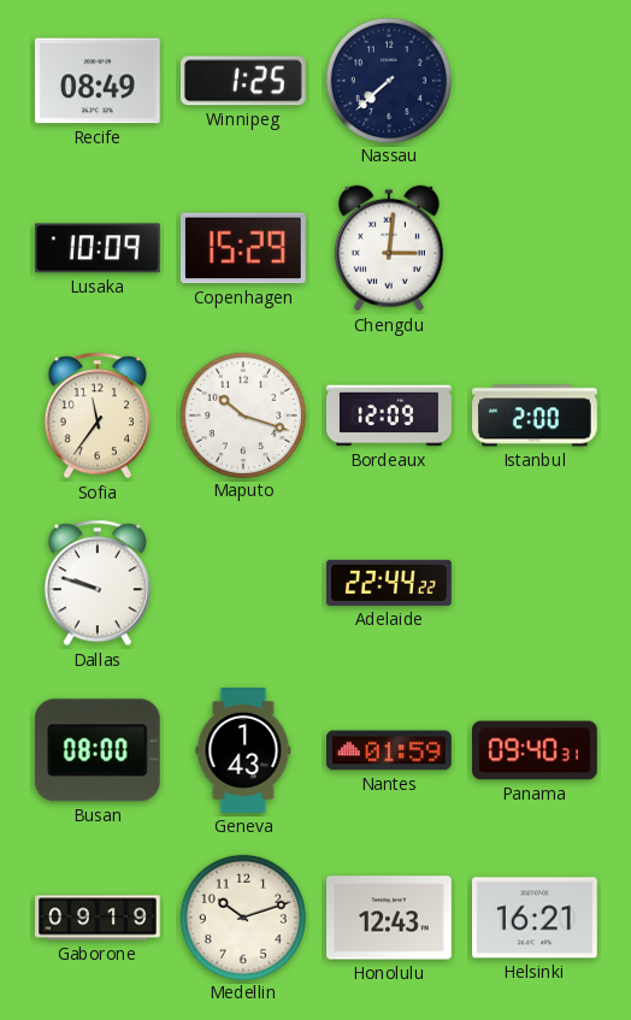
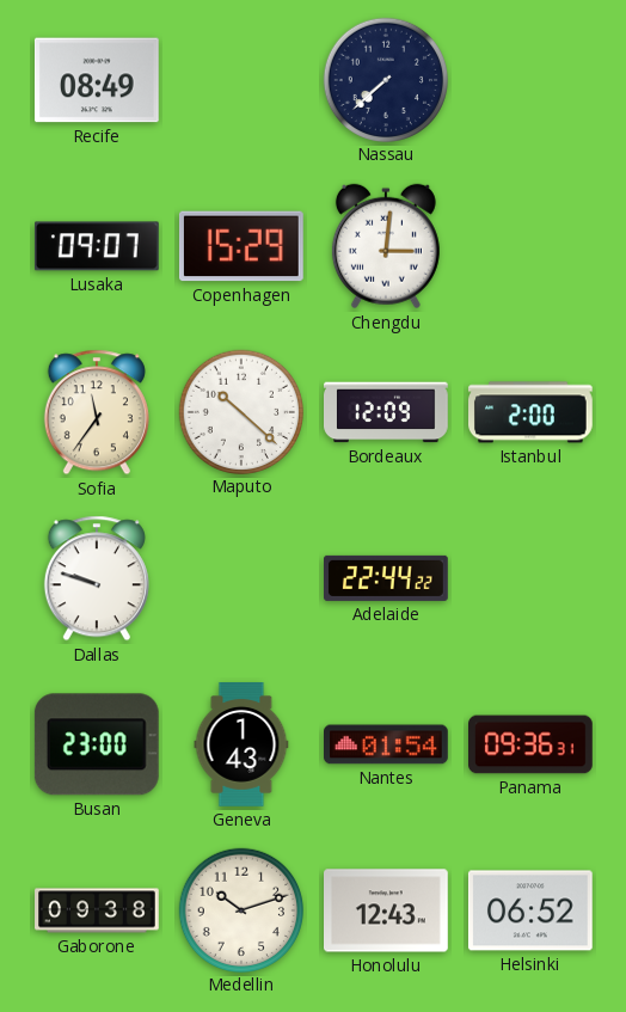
Winnipeg: 1:25 -> none (243, 81)
Lusaka: 10:09 -> 09:07 (97, 246)
Maputo: 10:18 -> 10:22 (240, 411)
Busan: 08:00 -> 23:00 (97, 744)
Nantes: 01:59 -> 01:54 (387, 744)
Panama: 09:40 -> 09:36 (532, 744)
Gaborone: 09:19 -> 09:38 (97, 910)
Helsinki: 16:21 -> 06:52 (530, 910)
